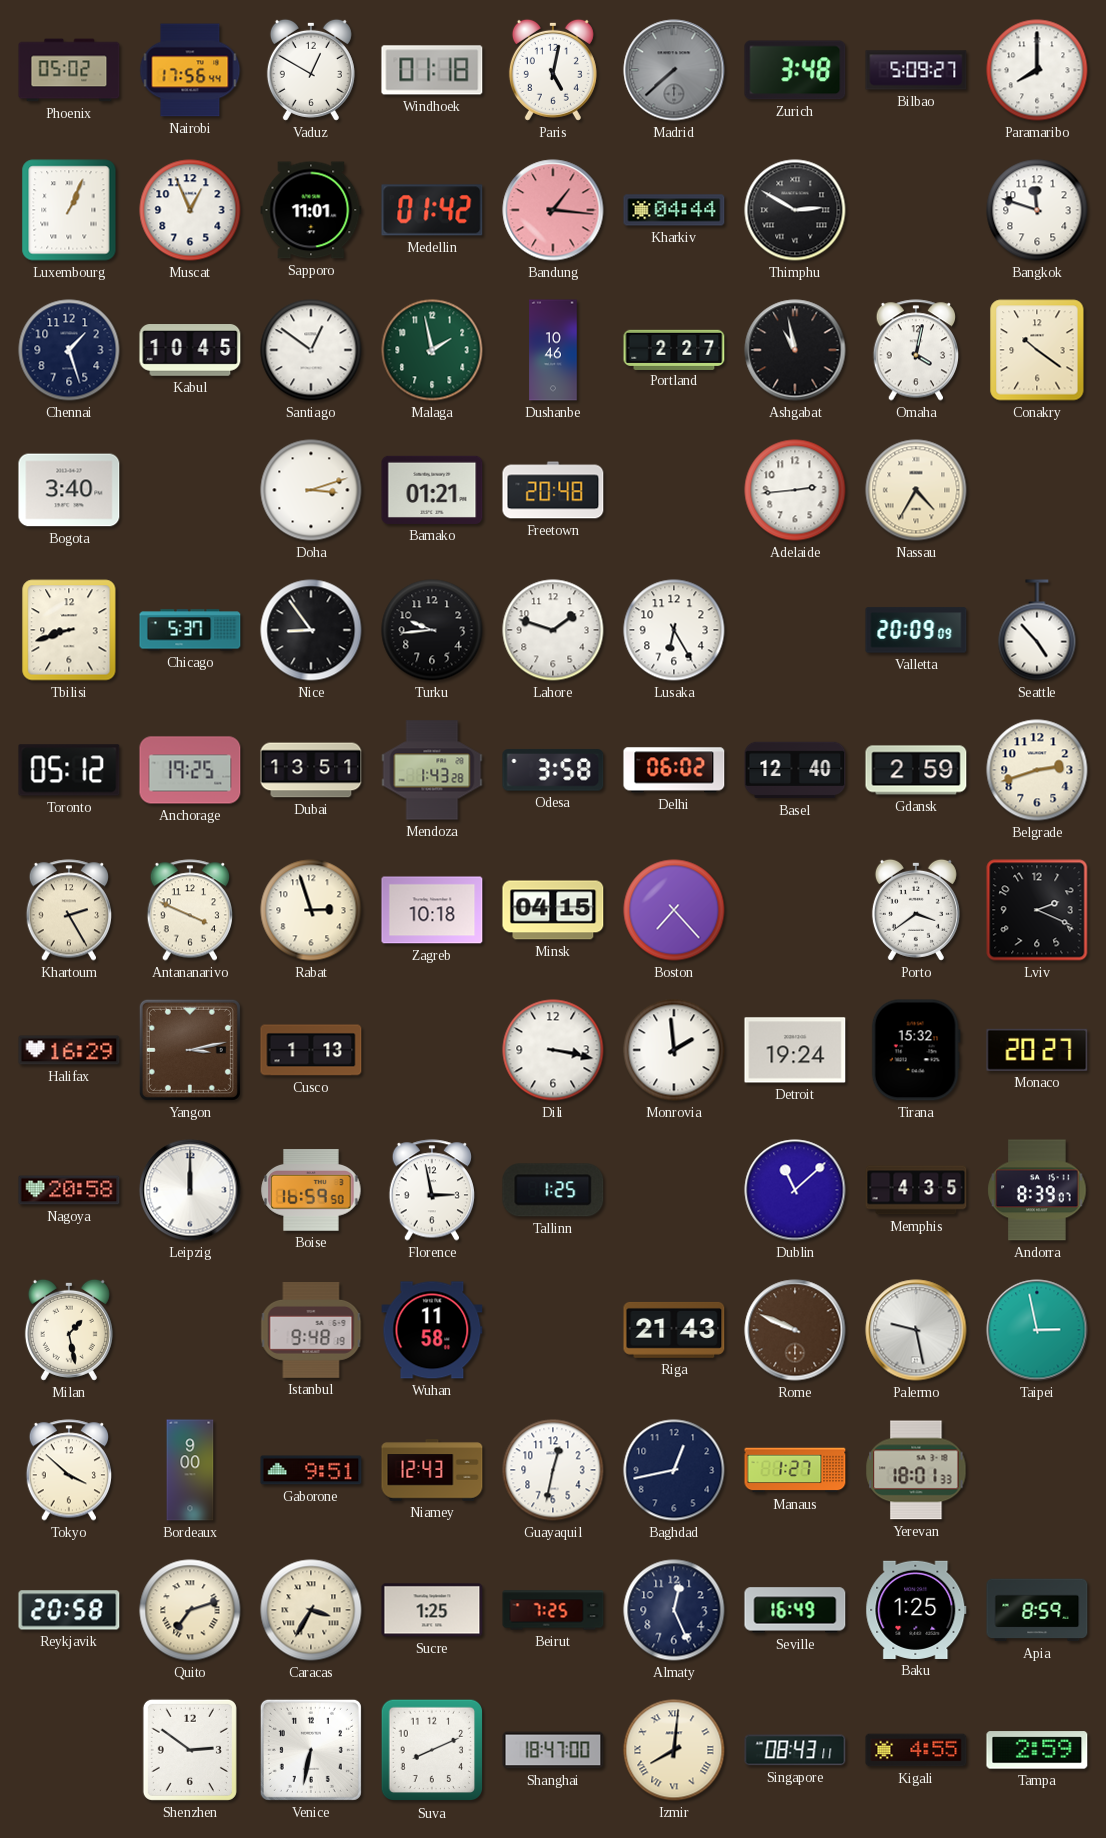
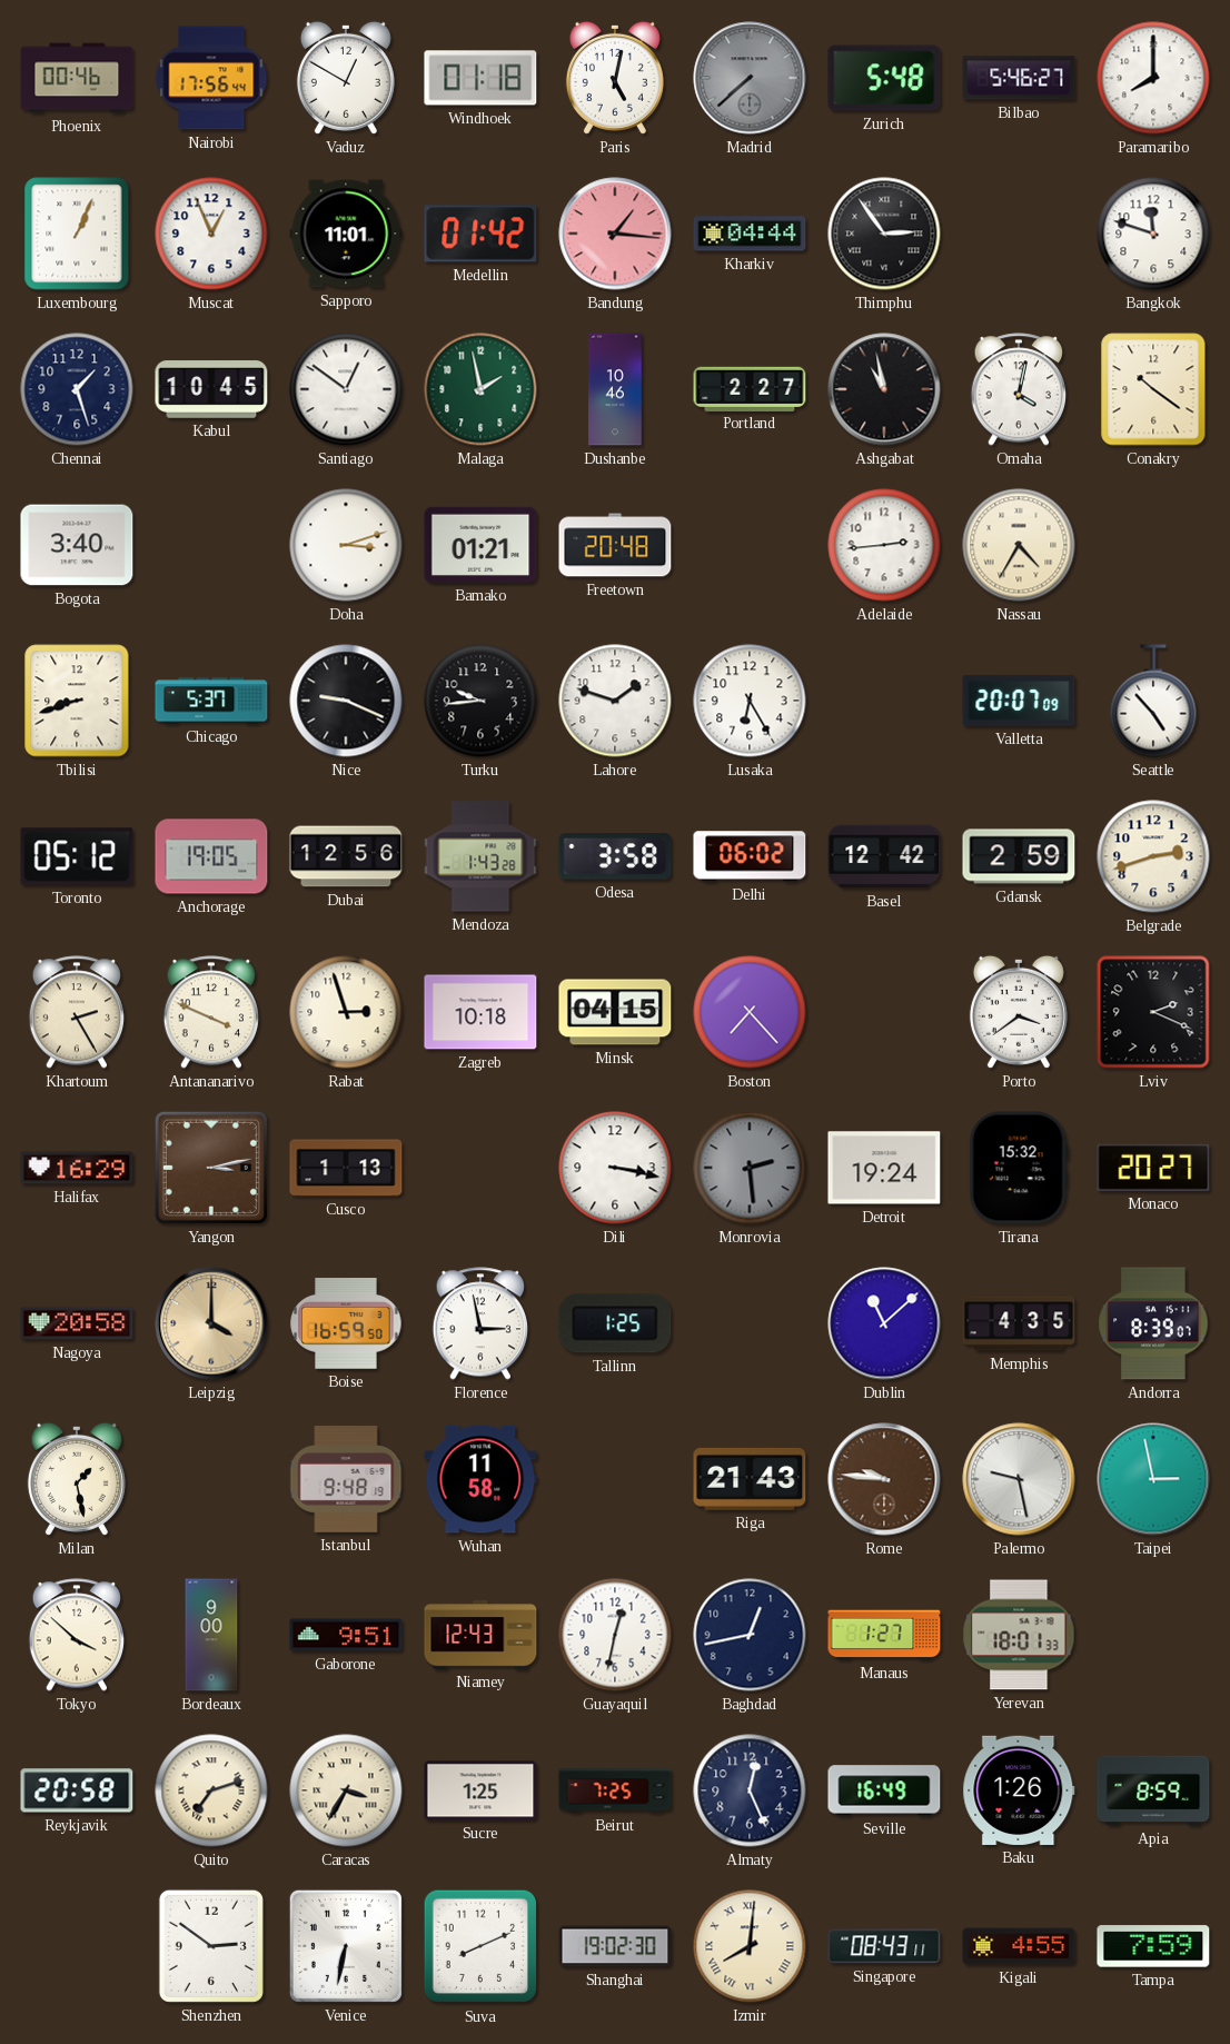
Phoenix: 05:02 -> 00:46 (77, 78)
Zurich: 3:48 -> 5:48 (884, 78)
Bilbao: 5:09 -> 5:46 (1019, 78)
Thimphu: 2:50 -> 2:54 (884, 234)
Nice: 8:54 -> 9:19 (346, 701)
Valletta: 20:09 -> 20:07 (1019, 701)
Anchorage: 19:25 -> 19:05 (211, 856)
Dubai: 13:51 -> 12:56 (346, 856)
Basel: 12:40 -> 12:42 (884, 856)
Monrovia: 1:59 -> 2:29 (750, 1168)
Monrovia dial: white -> grey (750, 1168)
Leipzig: 12:00 -> 4:00 (211, 1323)
Leipzig dial: white -> champagne (211, 1323)
Rome: 9:49 -> 9:46 (884, 1479)
Baku: 1:25 -> 1:26 (1019, 1790)
Shanghai: 18:47 -> 19:02 (615, 1946)
Tampa: 2:59 -> 7:59 (1153, 1946)
